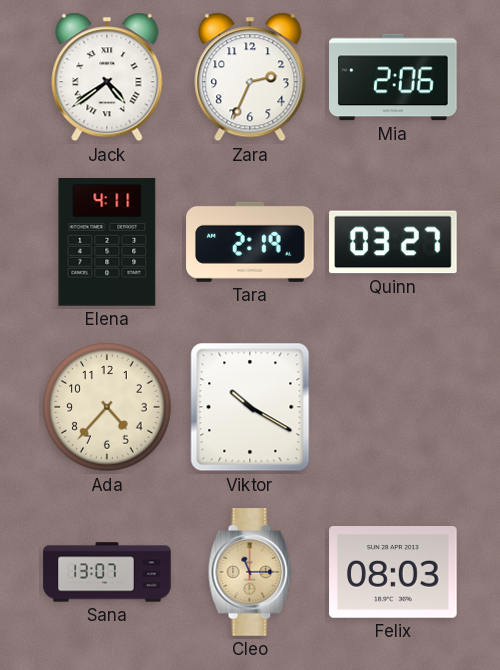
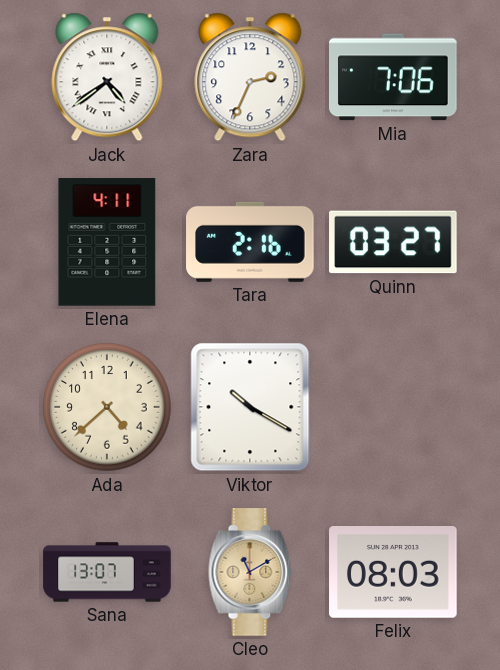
Mia: 2:06 -> 7:06 (394, 77)
Tara: 2:19 -> 2:16 (250, 242)
Ada: 4:37 -> 4:38 (107, 407)
Cleo: 11:15 -> 11:10 (250, 572)
